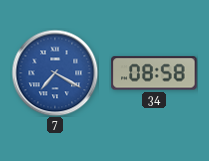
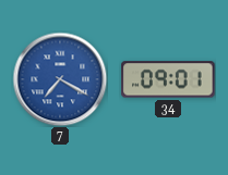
34: 08:58 -> 09:01 (168, 79)
